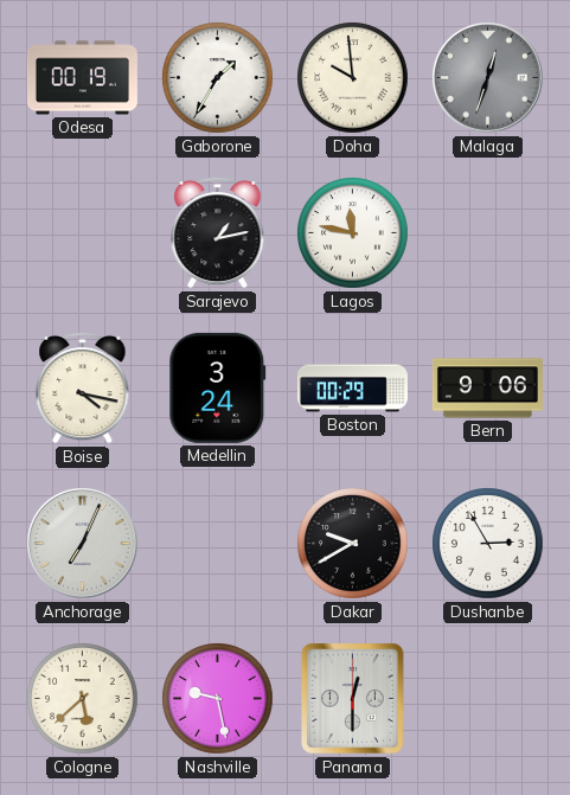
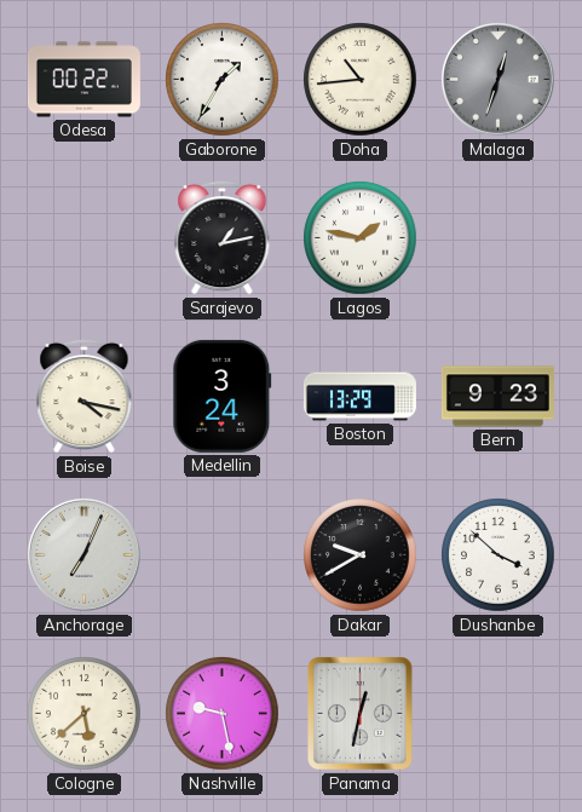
Odesa: 00:19 -> 00:22 (83, 80)
Doha: 9:59 -> 10:44 (361, 80)
Lagos: 11:47 -> 1:47 (361, 238)
Boston: 00:29 -> 13:29 (359, 397)
Bern: 9:06 -> 9:23 (497, 397)
Dushanbe: 2:55 -> 3:52 (499, 555)
Panama: 12:30 -> 12:32 (361, 714)
